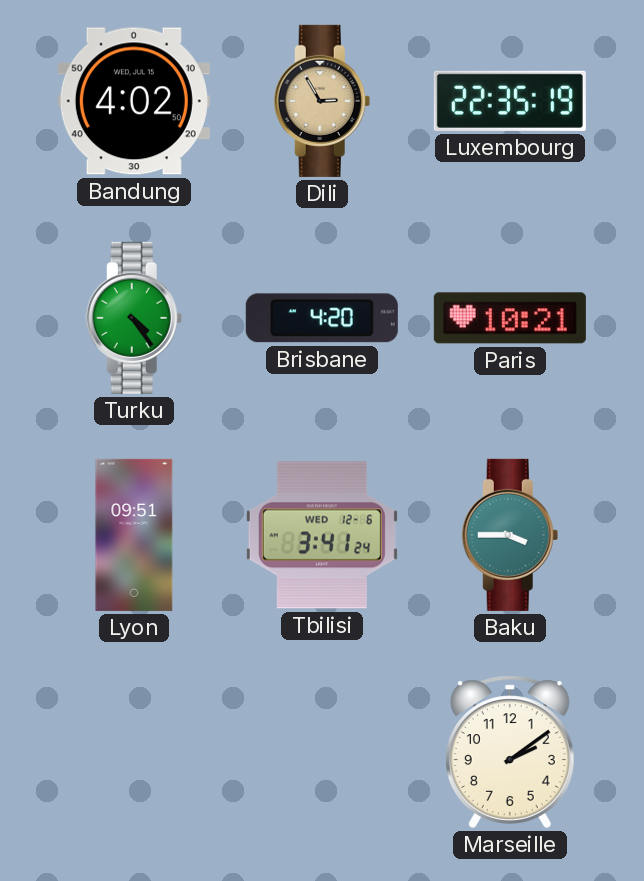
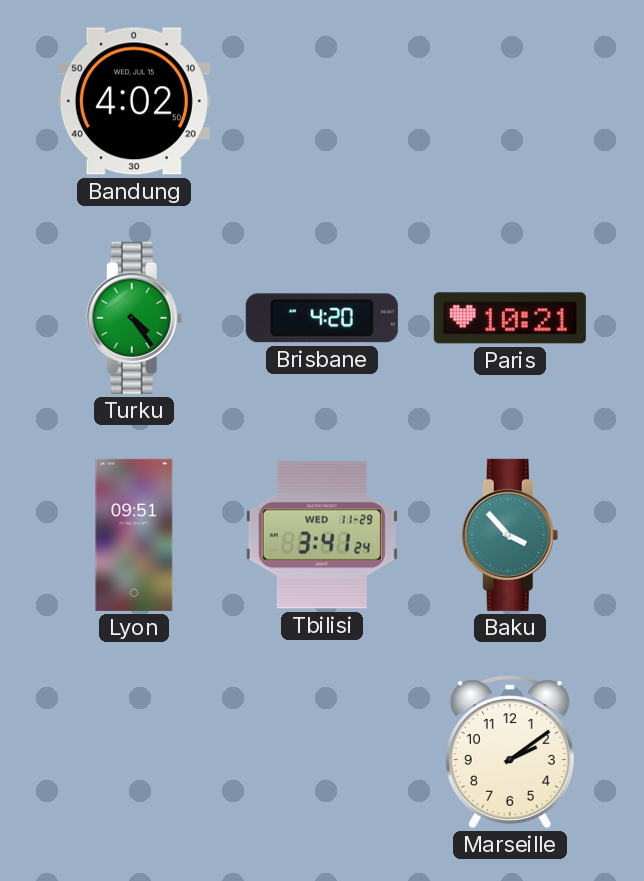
Dili: 2:55 -> none (322, 101)
Luxembourg: 22:35 -> none (510, 101)
Tbilisi date: WED 12-6 -> WED 11-29 (322, 535)
Baku: 3:45 -> 3:53 (510, 535)
